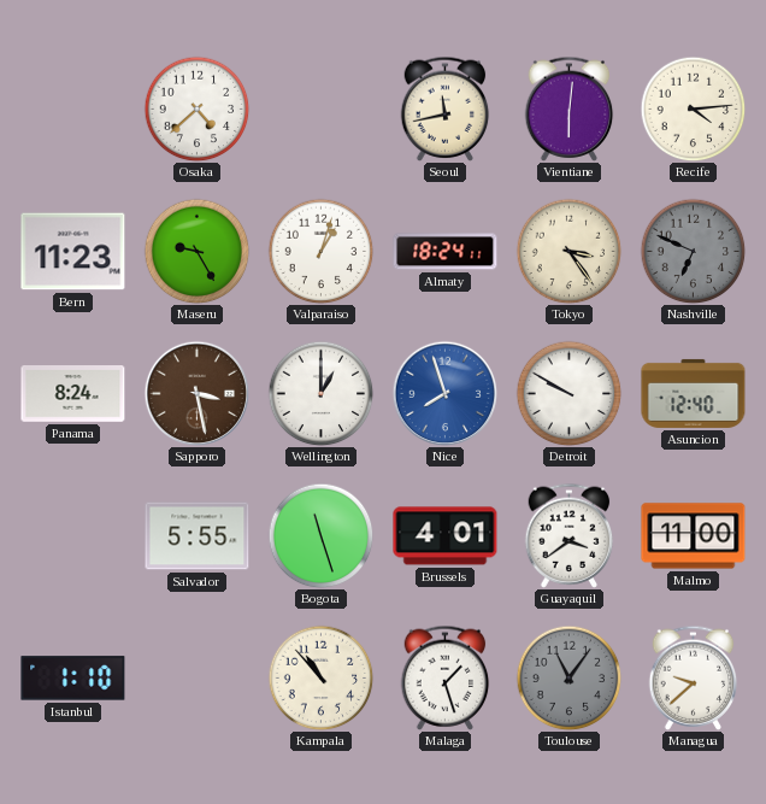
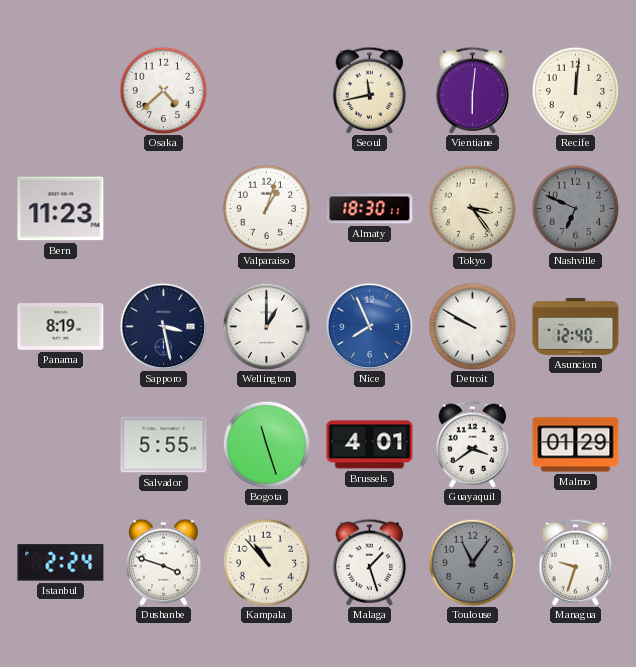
Recife: 4:14 -> 12:01 (575, 90)
Maseru: 9:25 -> none (196, 251)
Almaty: 18:24 -> 18:30 (370, 209)
Panama: 8:24 -> 8:19 (61, 327)
Sapporo dial: brown -> navy (163, 326)
Nice: 7:57 -> 7:56 (369, 326)
Malmo: 11:00 -> 01:29 (576, 445)
Istanbul: 1:10 -> 2:24 (61, 563)
Dushanbe: none -> 3:48 (164, 562)
Managua: 9:38 -> 9:33 (576, 562)
